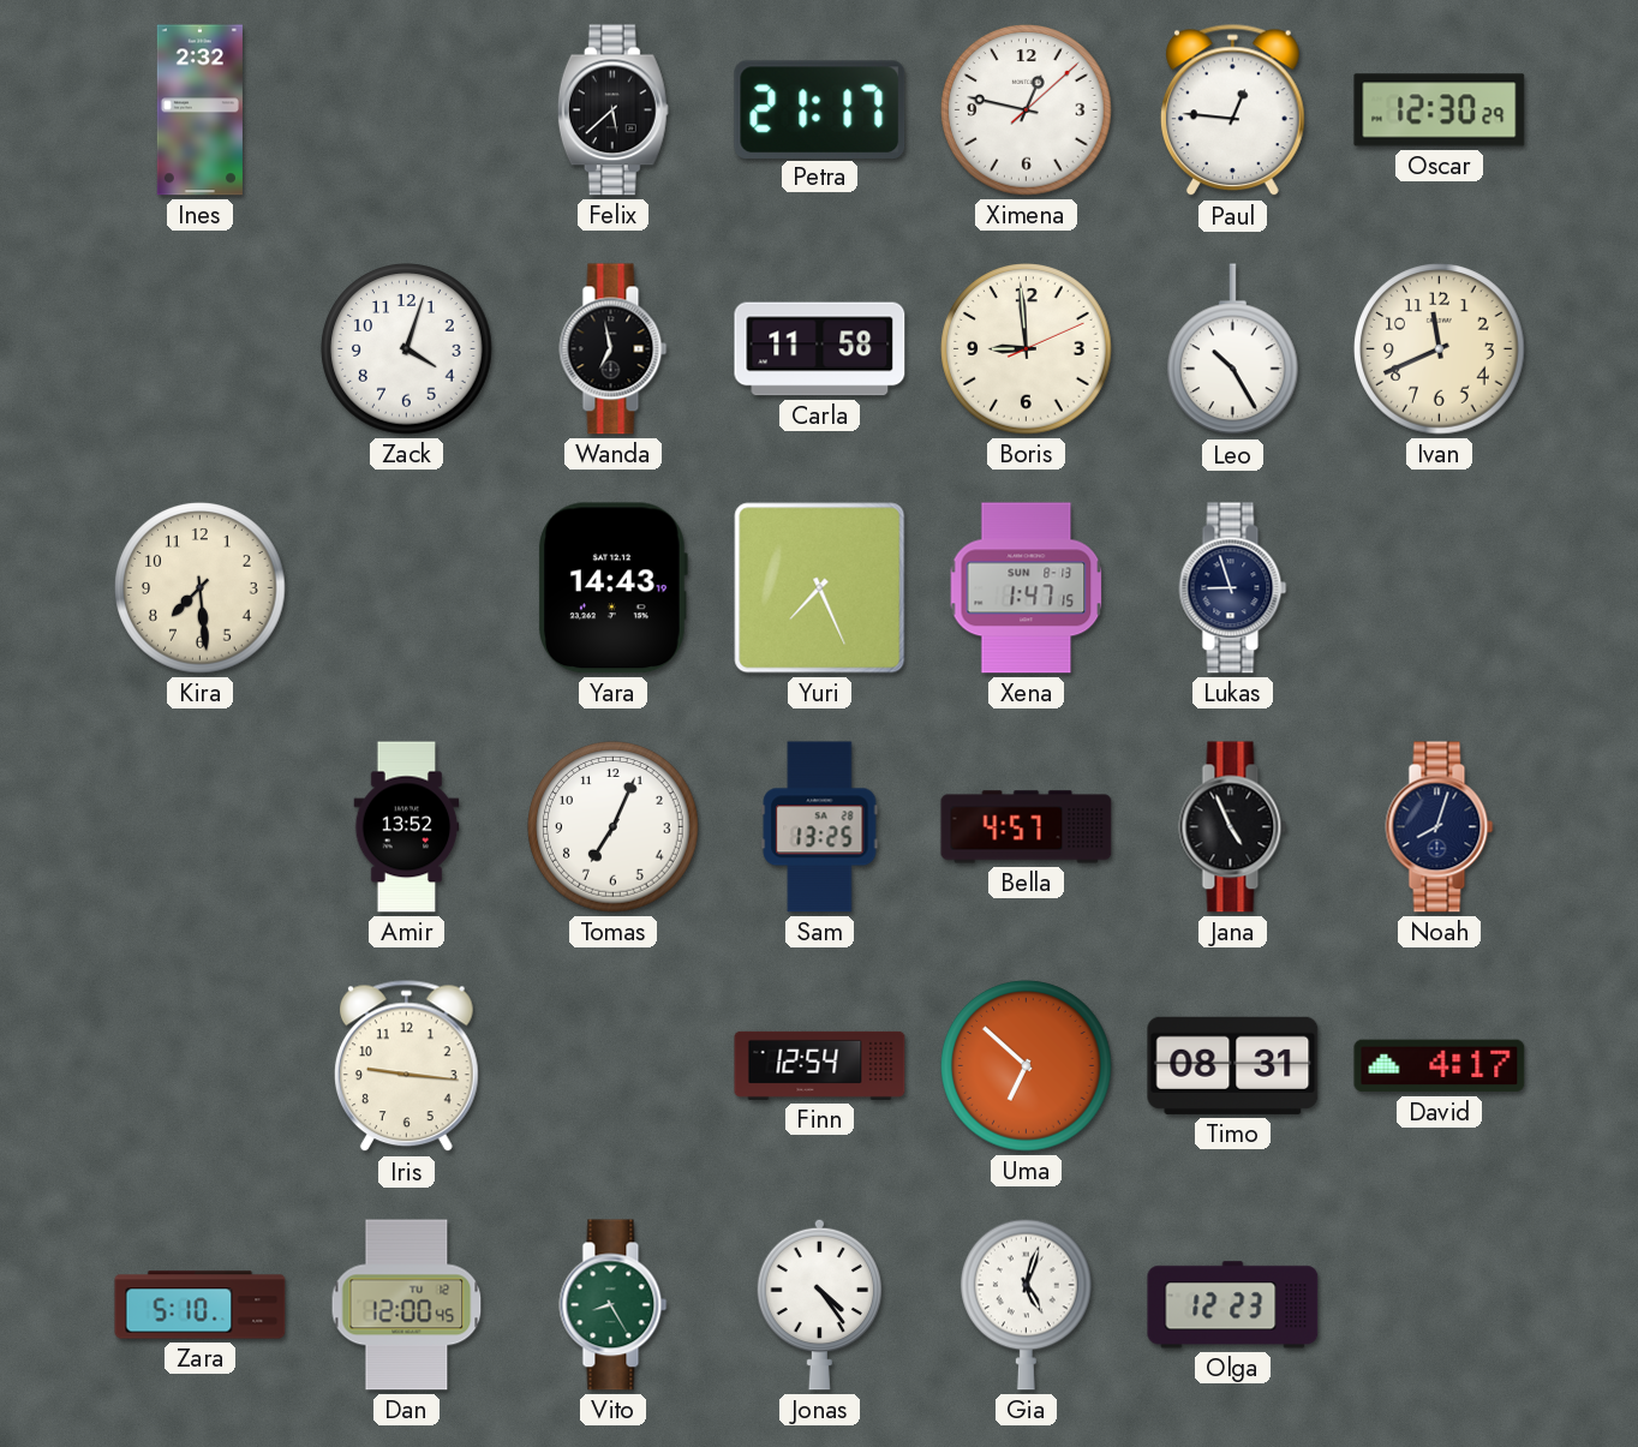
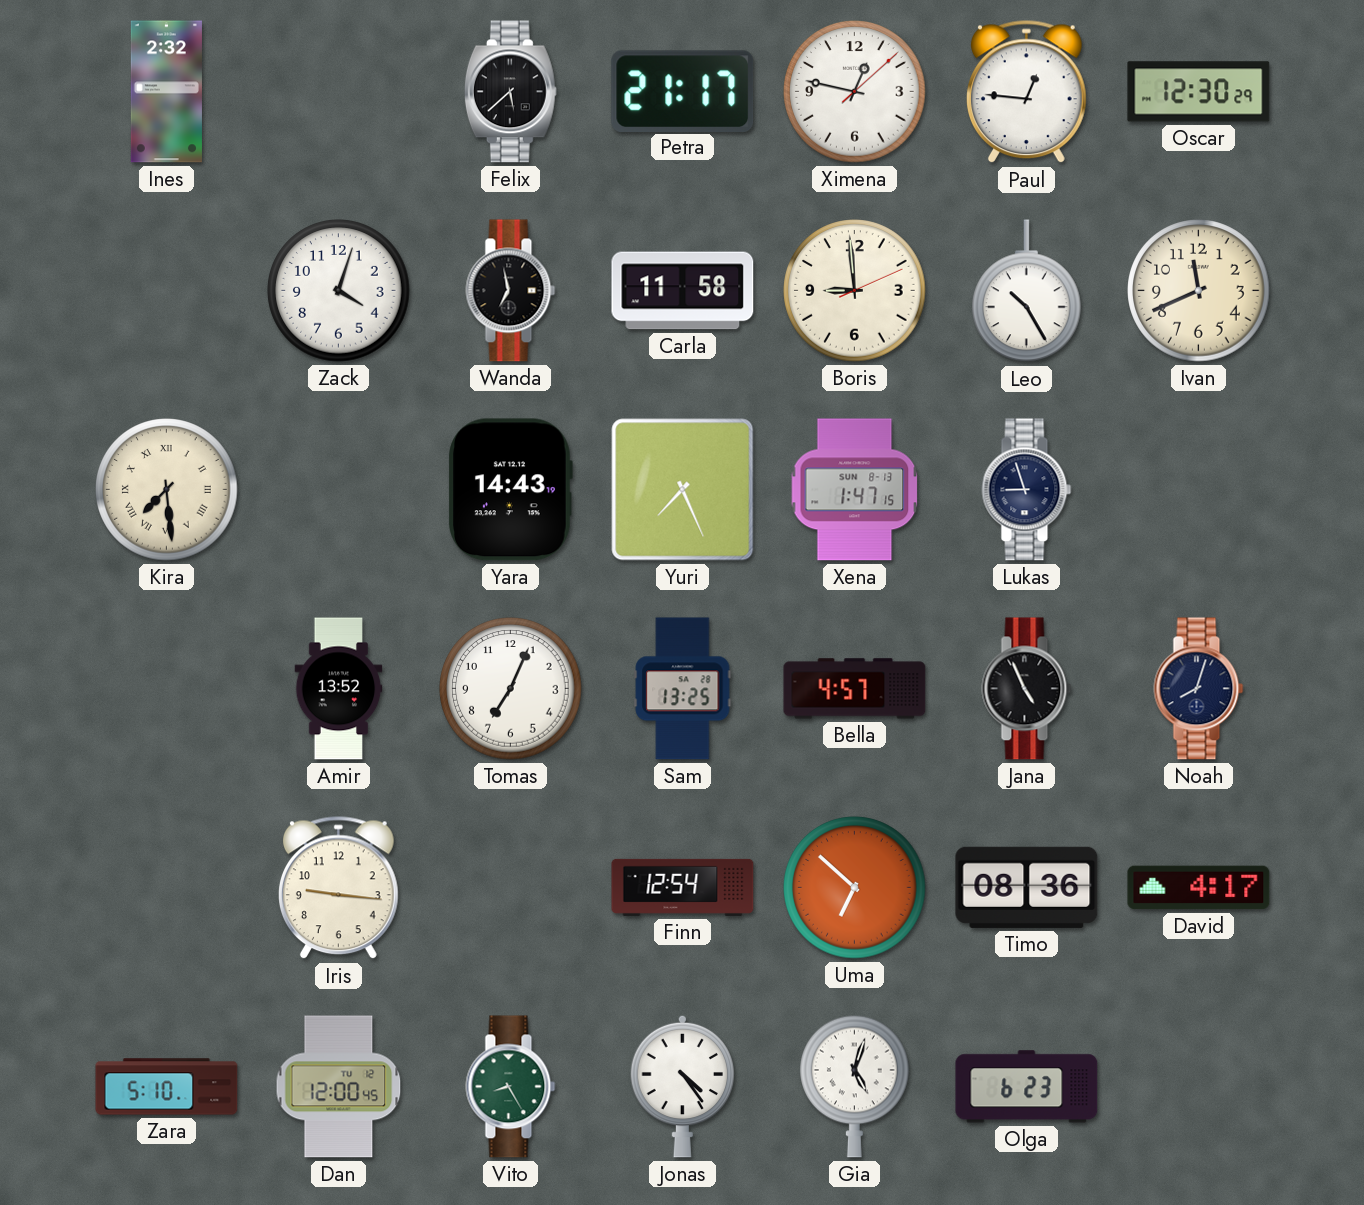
Kira numerals: Arabic -> Roman (167, 490)
Timo: 08:31 -> 08:36 (1027, 887)
Olga: 12:23 -> 6:23 (1027, 1087)
